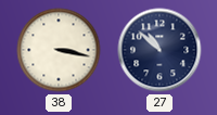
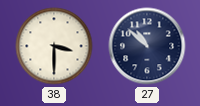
38: 3:17 -> 3:30 (54, 46)
